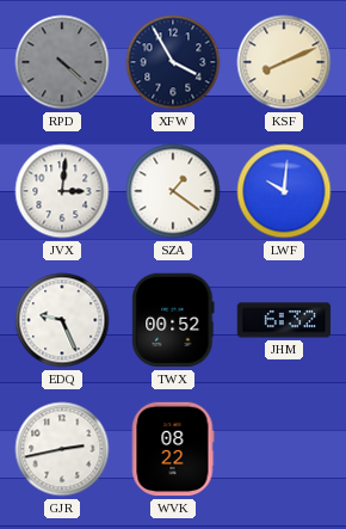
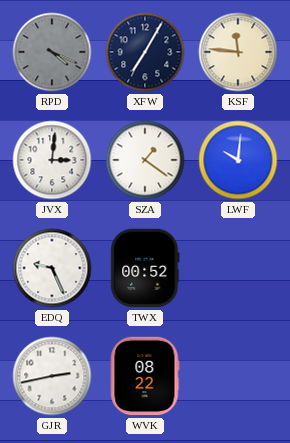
RPD: 4:22 -> 4:19 (52, 52)
XFW: 3:55 -> 7:05 (145, 52)
KSF: 8:11 -> 11:46 (238, 52)
JHM: 6:32 -> none (284, 320)
